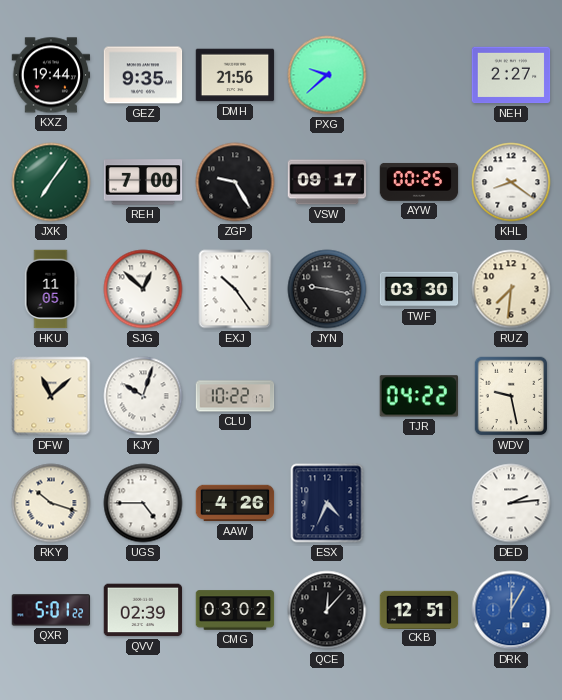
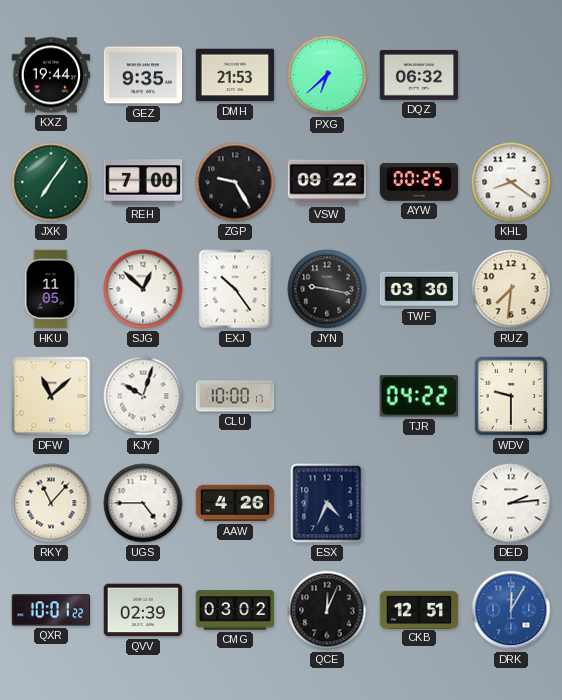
DMH: 21:56 -> 21:53 (235, 75)
PXG: 9:38 -> 6:38 (327, 75)
DQZ: none -> 06:32 (419, 75)
NEH: 2:27 -> none (511, 75)
VSW: 09:17 -> 09:22 (327, 182)
CLU: 10:22 -> 10:00 (235, 396)
WDV: 9:28 -> 9:30 (511, 396)
RKY: 10:18 -> 11:07 (51, 503)
QXR: 5:01 -> 10:01 (51, 610)
QCE: 12:07 -> 12:04 (327, 610)
